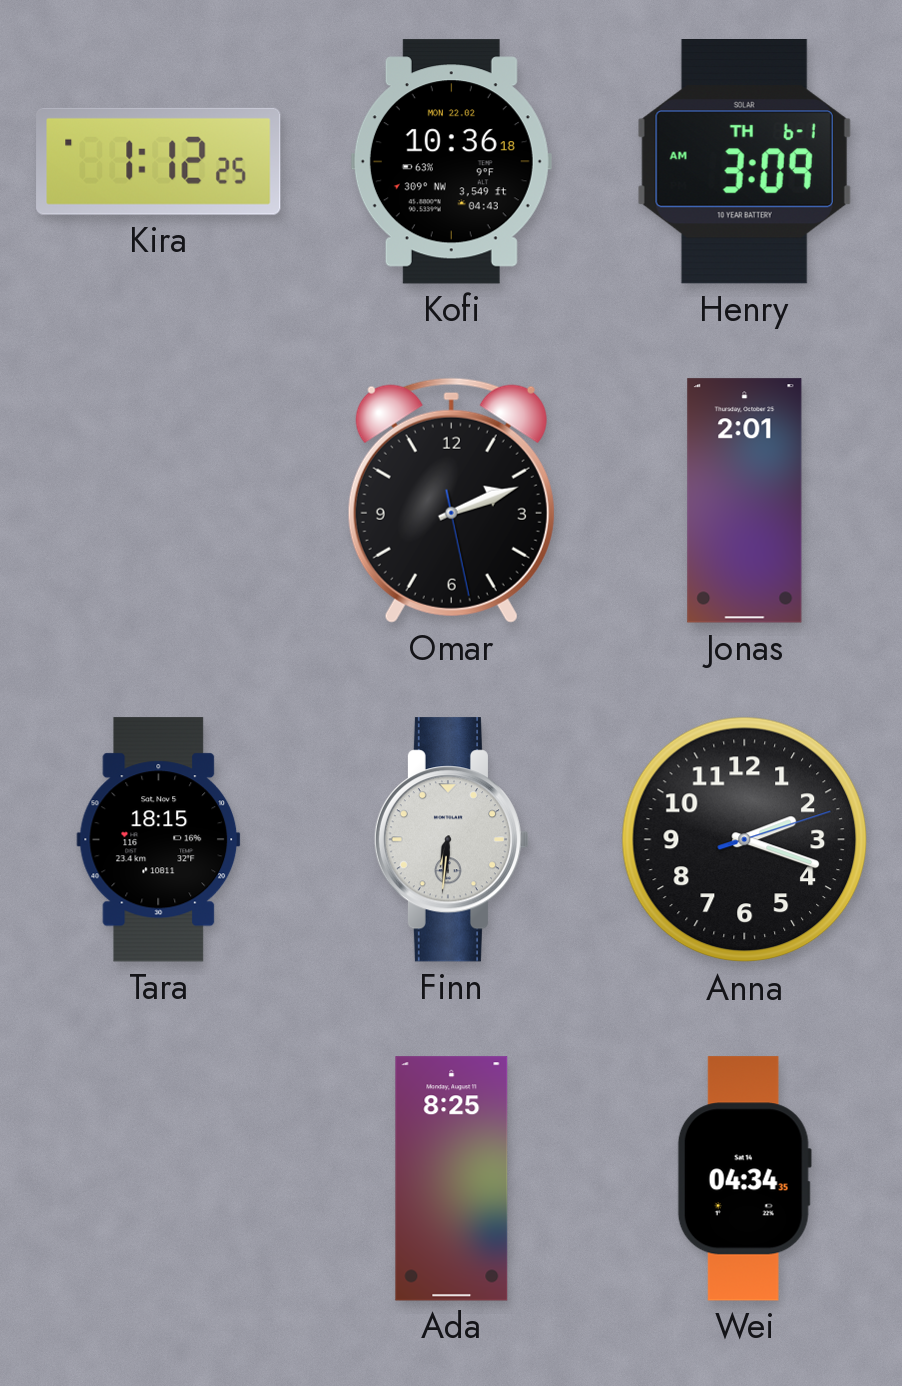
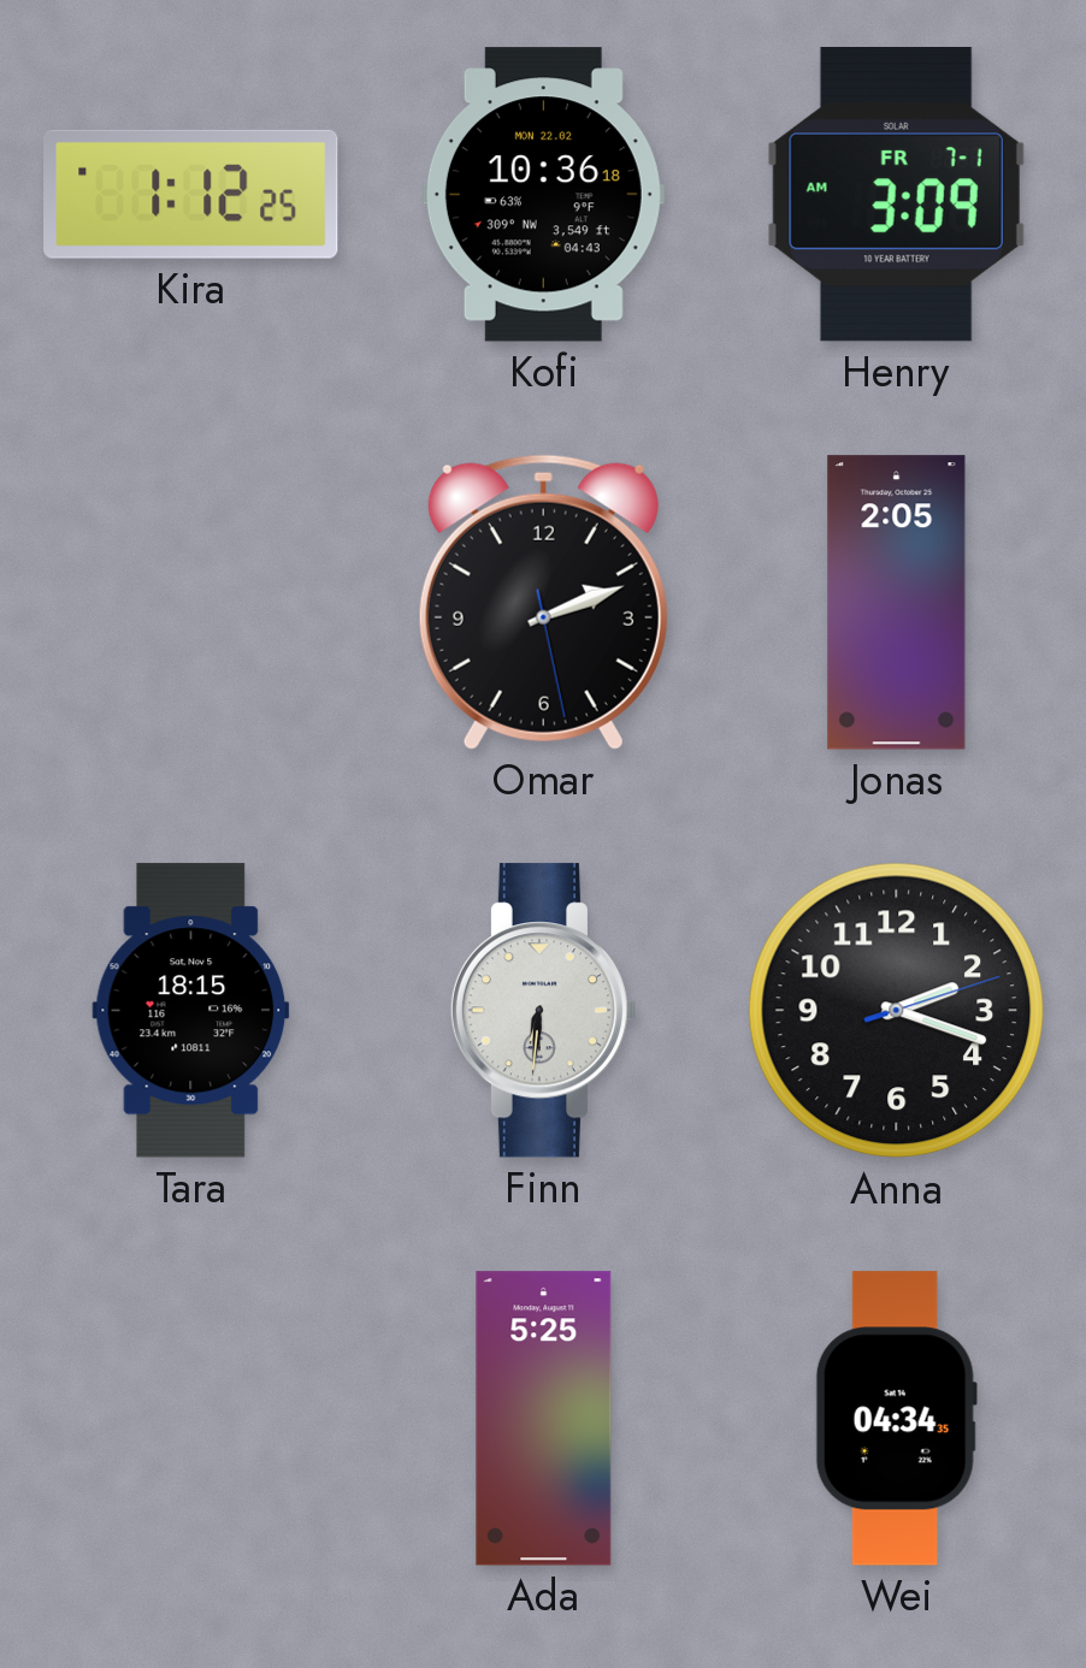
Henry date: TH 6-1 -> FR 7-1 (896, 195)
Jonas: 2:01 -> 2:05 (897, 603)
Ada: 8:25 -> 5:25 (544, 1419)
